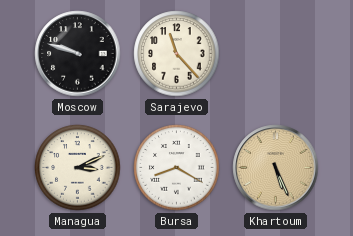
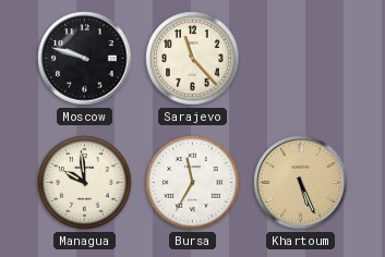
Managua: 3:11 -> 9:59 (85, 183)
Bursa: 8:20 -> 11:35 (193, 183)
